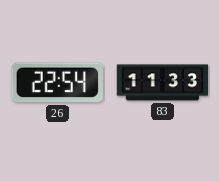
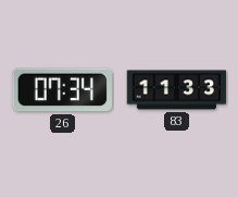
26: 22:54 -> 07:34 (62, 90)
